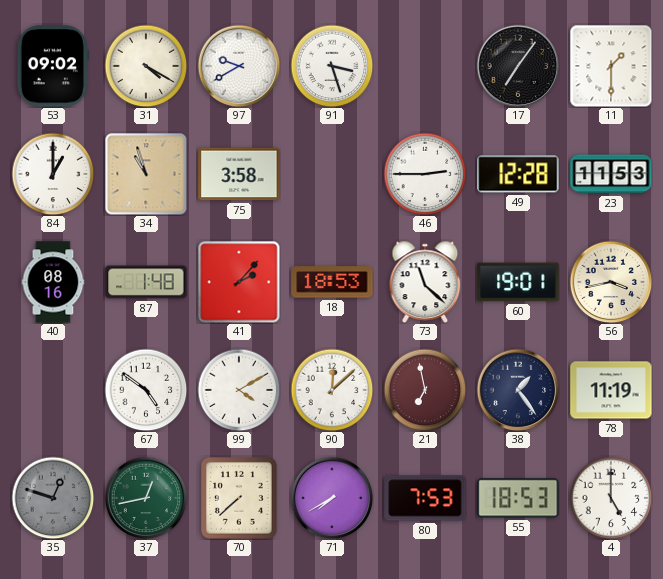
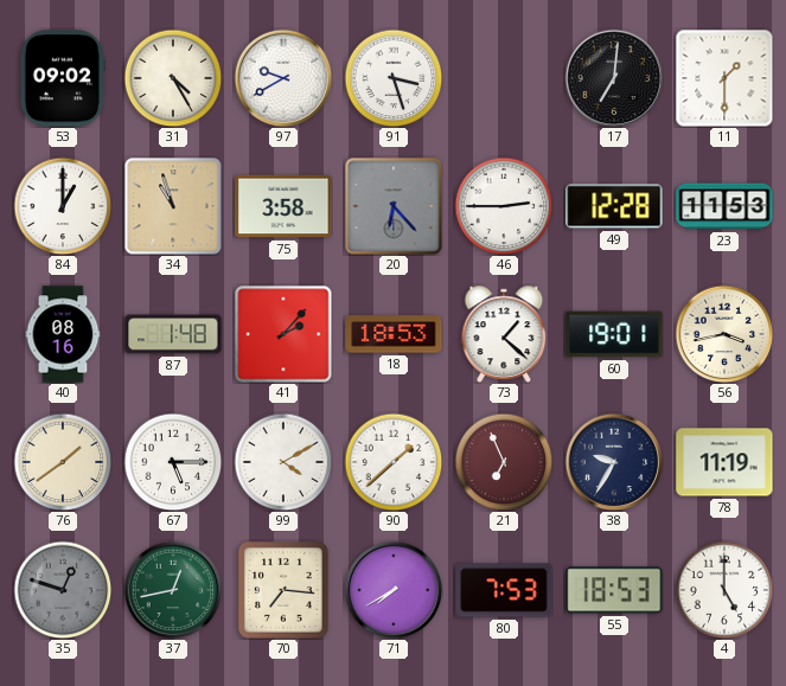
31: 4:20 -> 4:25 (173, 78)
17: 7:06 -> 7:01 (614, 78)
20: none -> 6:23 (394, 206)
73: 11:22 -> 1:22 (504, 333)
76: none -> 1:39 (63, 462)
67: 4:51 -> 5:15 (173, 462)
90: 12:08 -> 1:38 (394, 462)
21: 6:58 -> 6:56 (504, 462)
38: 1:24 -> 9:35 (614, 462)
70: 7:38 -> 7:16 (285, 590)
